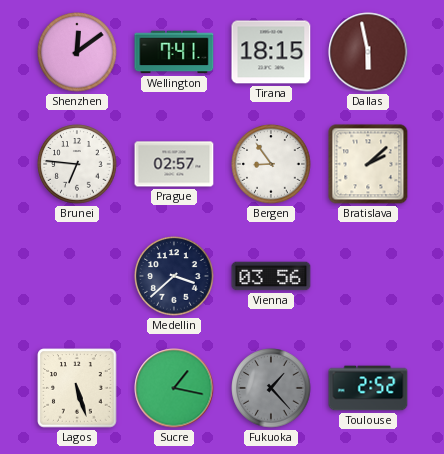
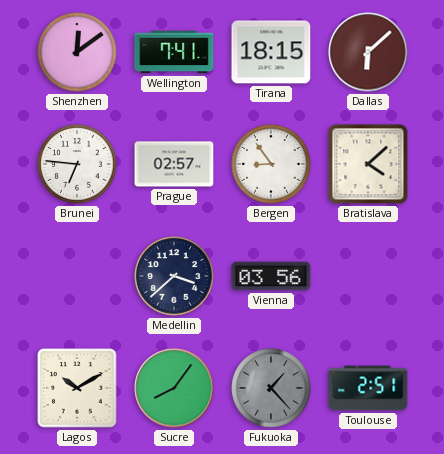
Dallas: 5:58 -> 6:08 (368, 52)
Bratislava: 2:08 -> 4:08 (368, 164)
Lagos: 5:27 -> 10:10 (77, 388)
Sucre: 1:17 -> 8:06 (174, 388)
Toulouse: 2:52 -> 2:51 (368, 388)
